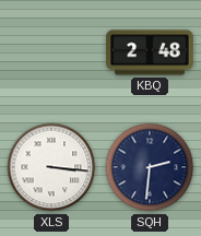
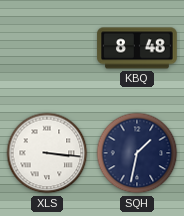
KBQ: 2:48 -> 8:48 (137, 48)
SQH: 2:31 -> 1:32 (137, 153)
